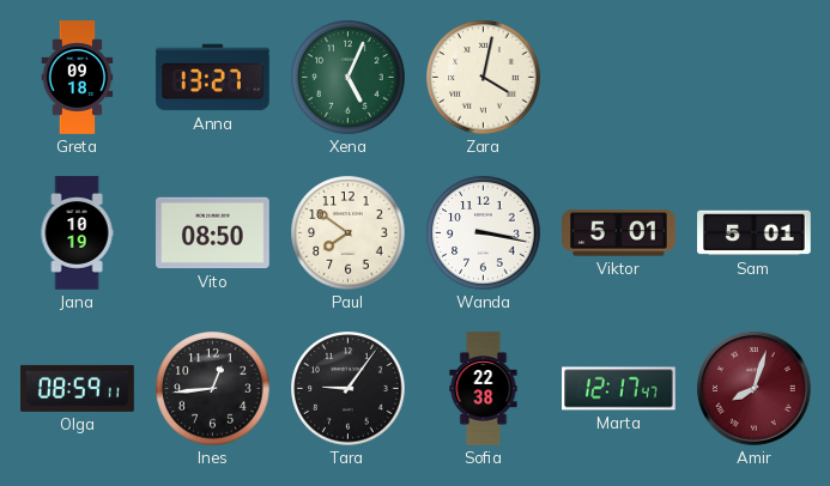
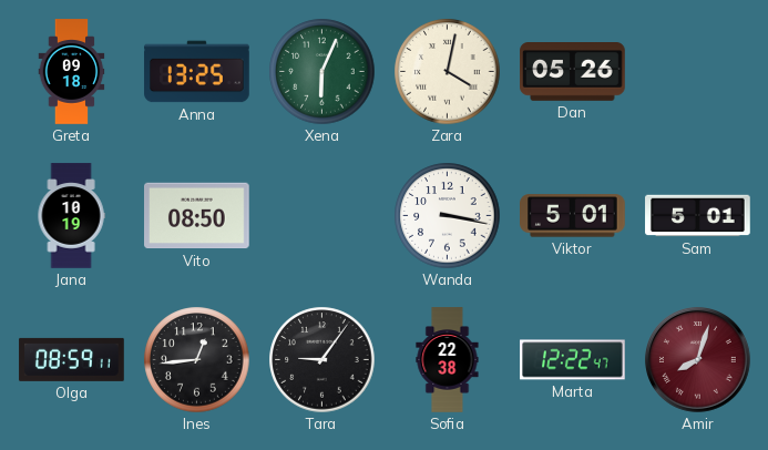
Anna: 13:27 -> 13:25 (197, 72)
Xena: 5:04 -> 6:04 (322, 72)
Dan: none -> 05:26 (573, 72)
Paul: 7:51 -> none (349, 233)
Marta: 12:17 -> 12:22 (573, 360)
